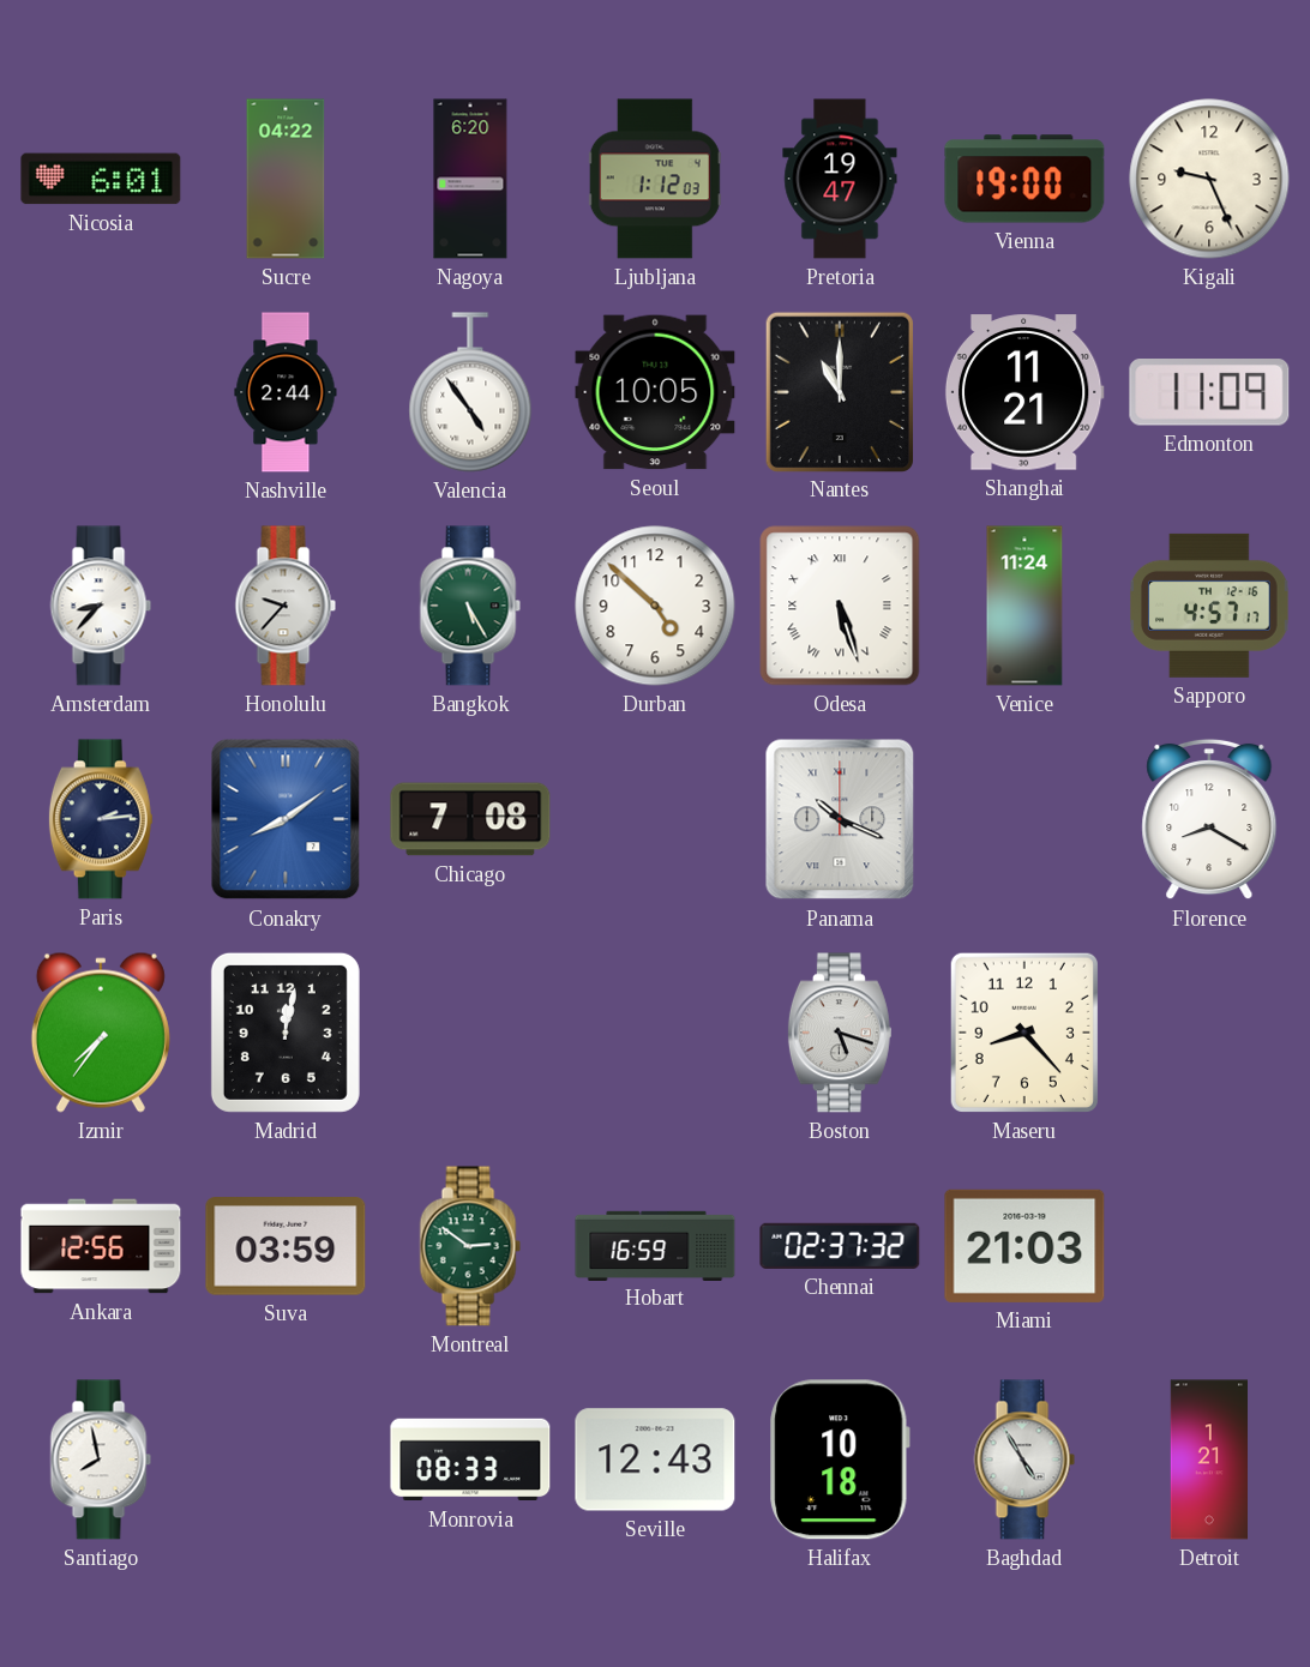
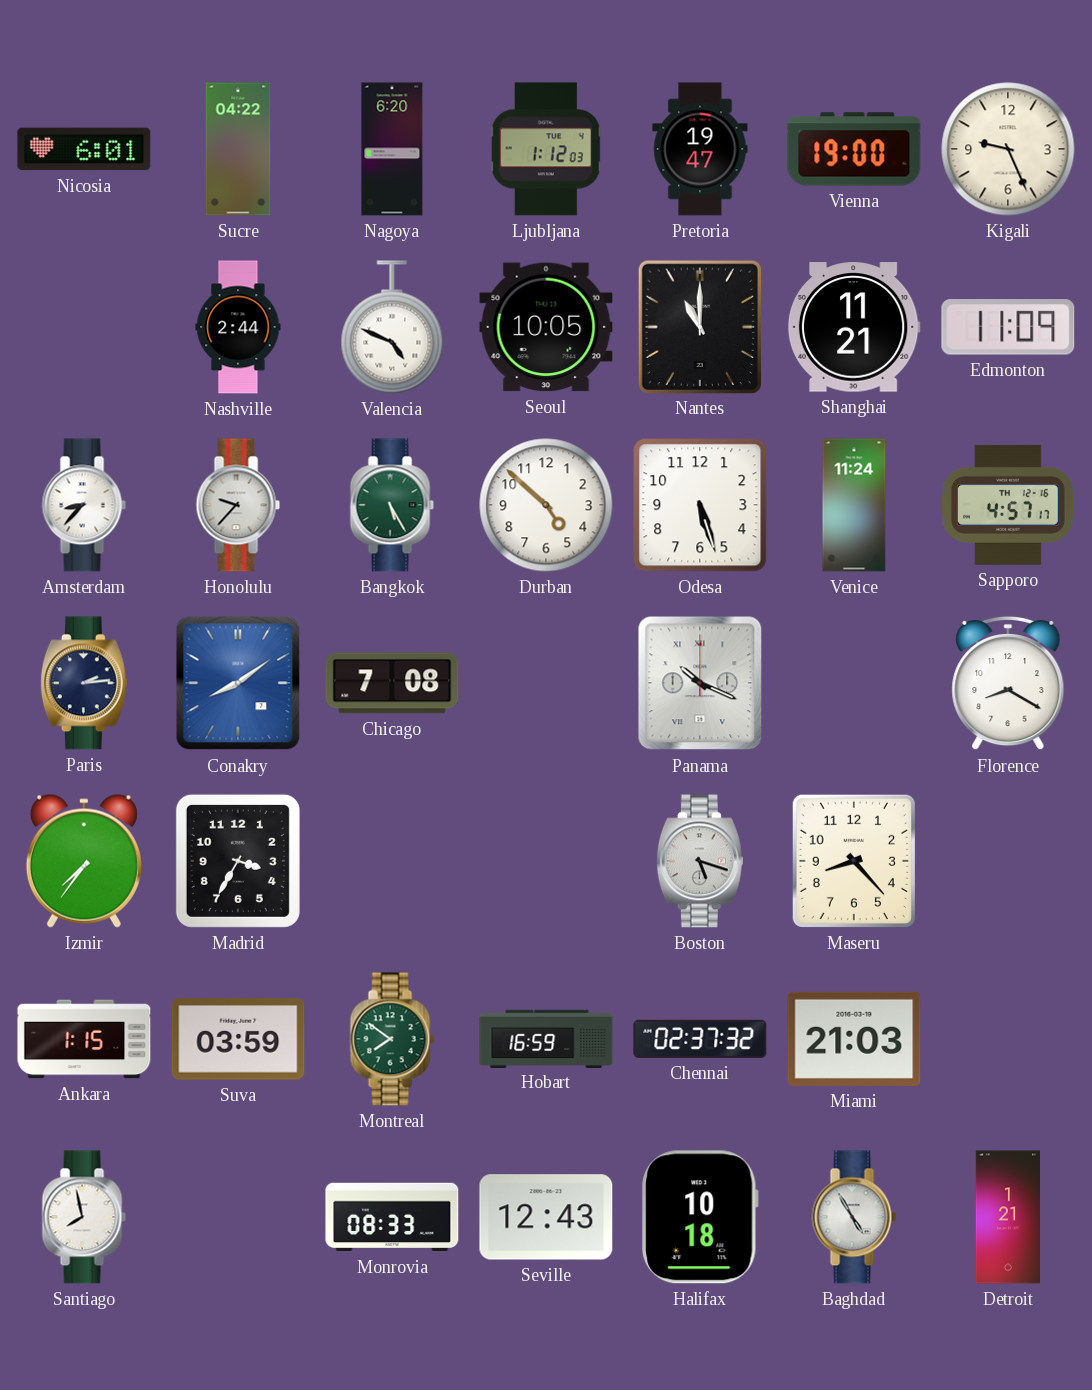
Valencia: 4:54 -> 4:49 (392, 327)
Odesa numerals: Roman -> Arabic (700, 505)
Madrid: 12:02 -> 3:35 (238, 861)
Ankara: 12:56 -> 1:15 (84, 1039)
Montreal: 2:51 -> 7:51 (392, 1039)
